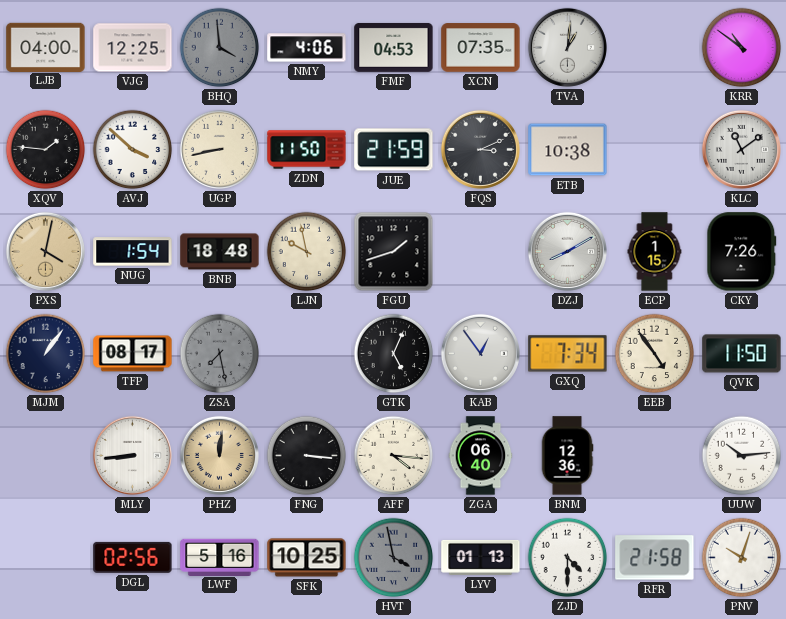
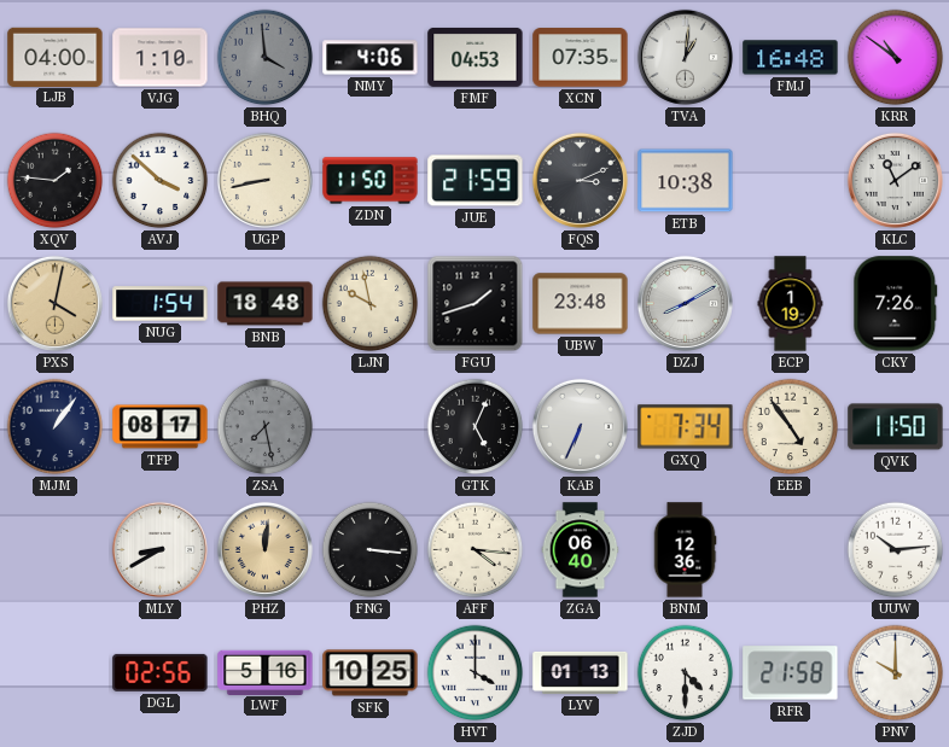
VJG: 12:25 -> 1:10 (161, 58)
FMJ: none -> 16:48 (791, 58)
UBW: none -> 23:48 (581, 304)
ECP: 1:15 -> 1:19 (791, 304)
KAB: 12:54 -> 6:34 (580, 426)
MLY: 8:44 -> 8:40 (159, 549)
HVT: 3:58 -> 4:00 (476, 673)
HVT dial: grey -> white (476, 673)
PNV: 10:03 -> 10:00 (896, 673)
